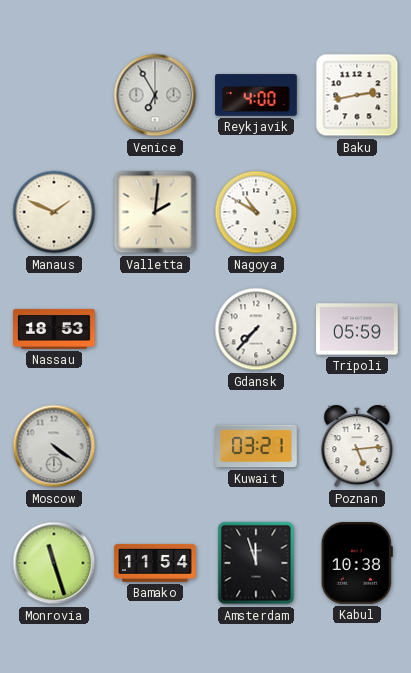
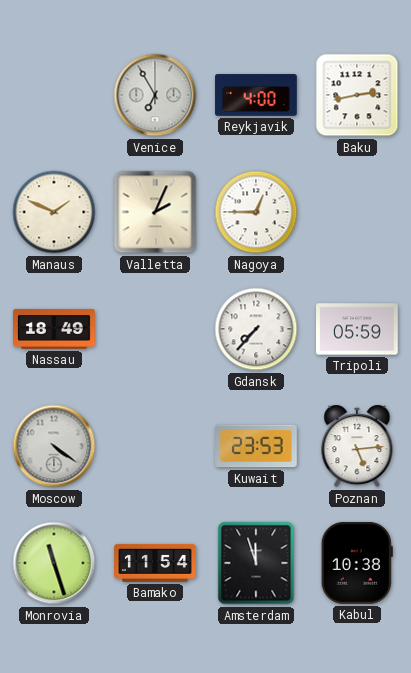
Valletta: 2:01 -> 2:04 (155, 212)
Nagoya: 10:50 -> 12:45 (256, 212)
Nassau: 18:53 -> 18:49 (55, 329)
Kuwait: 03:21 -> 23:53 (257, 446)
